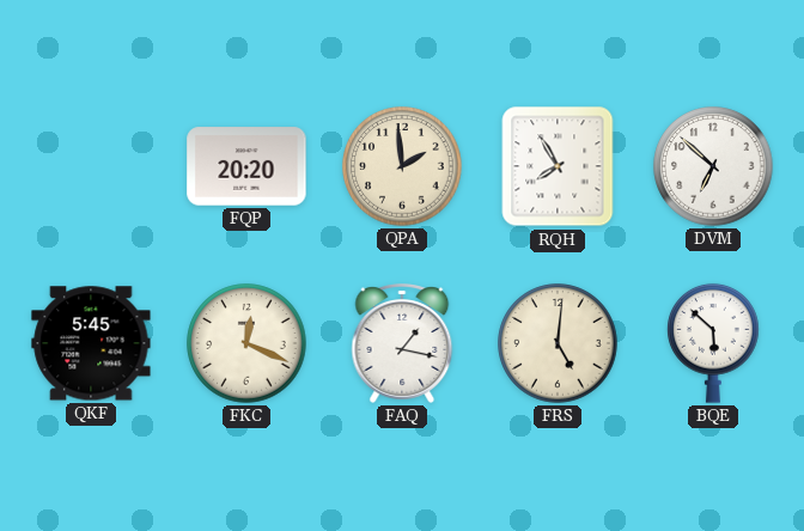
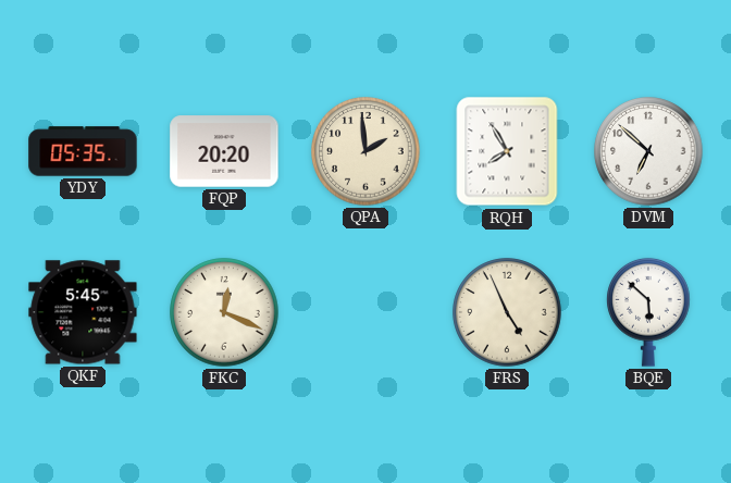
YDY: none -> 05:35 (83, 151)
FAQ: 1:17 -> none (402, 343)
FRS: 5:01 -> 4:56 (507, 312)
